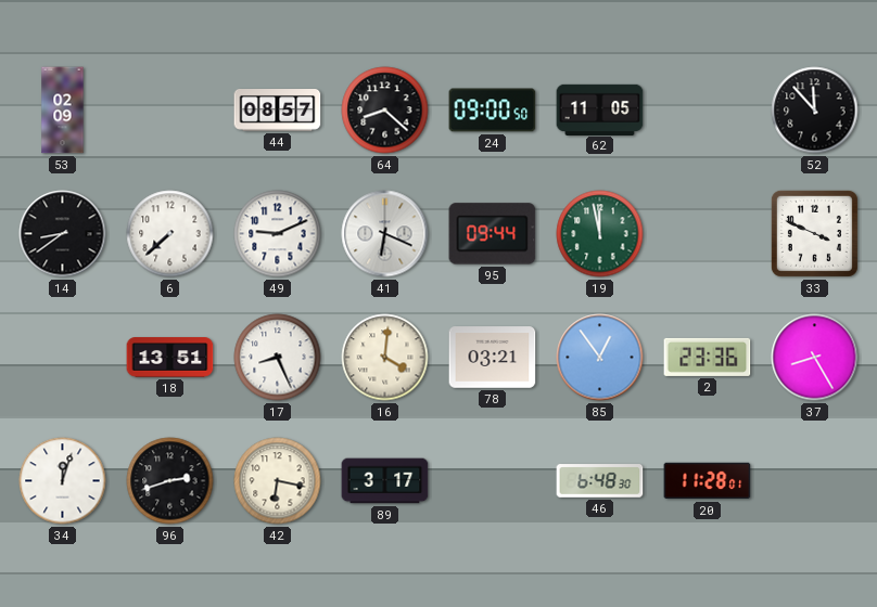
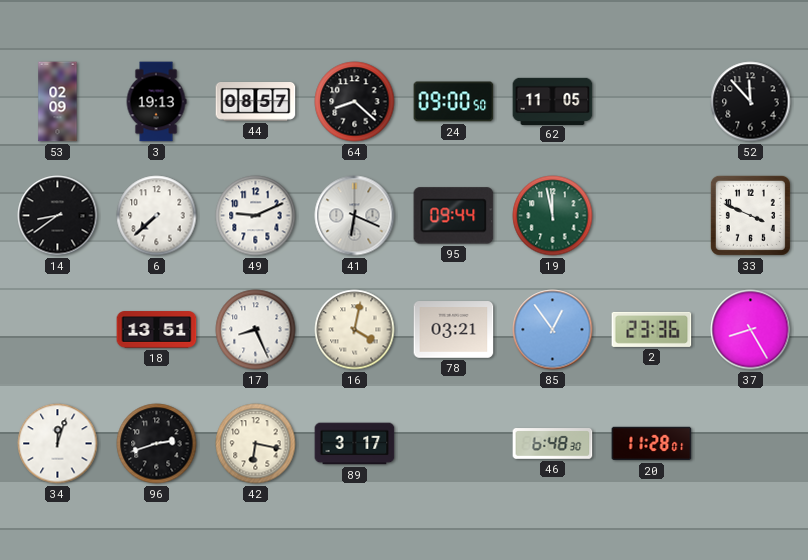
3: none -> 19:13 (156, 102)
16: 4:01 -> 4:02 (355, 330)
